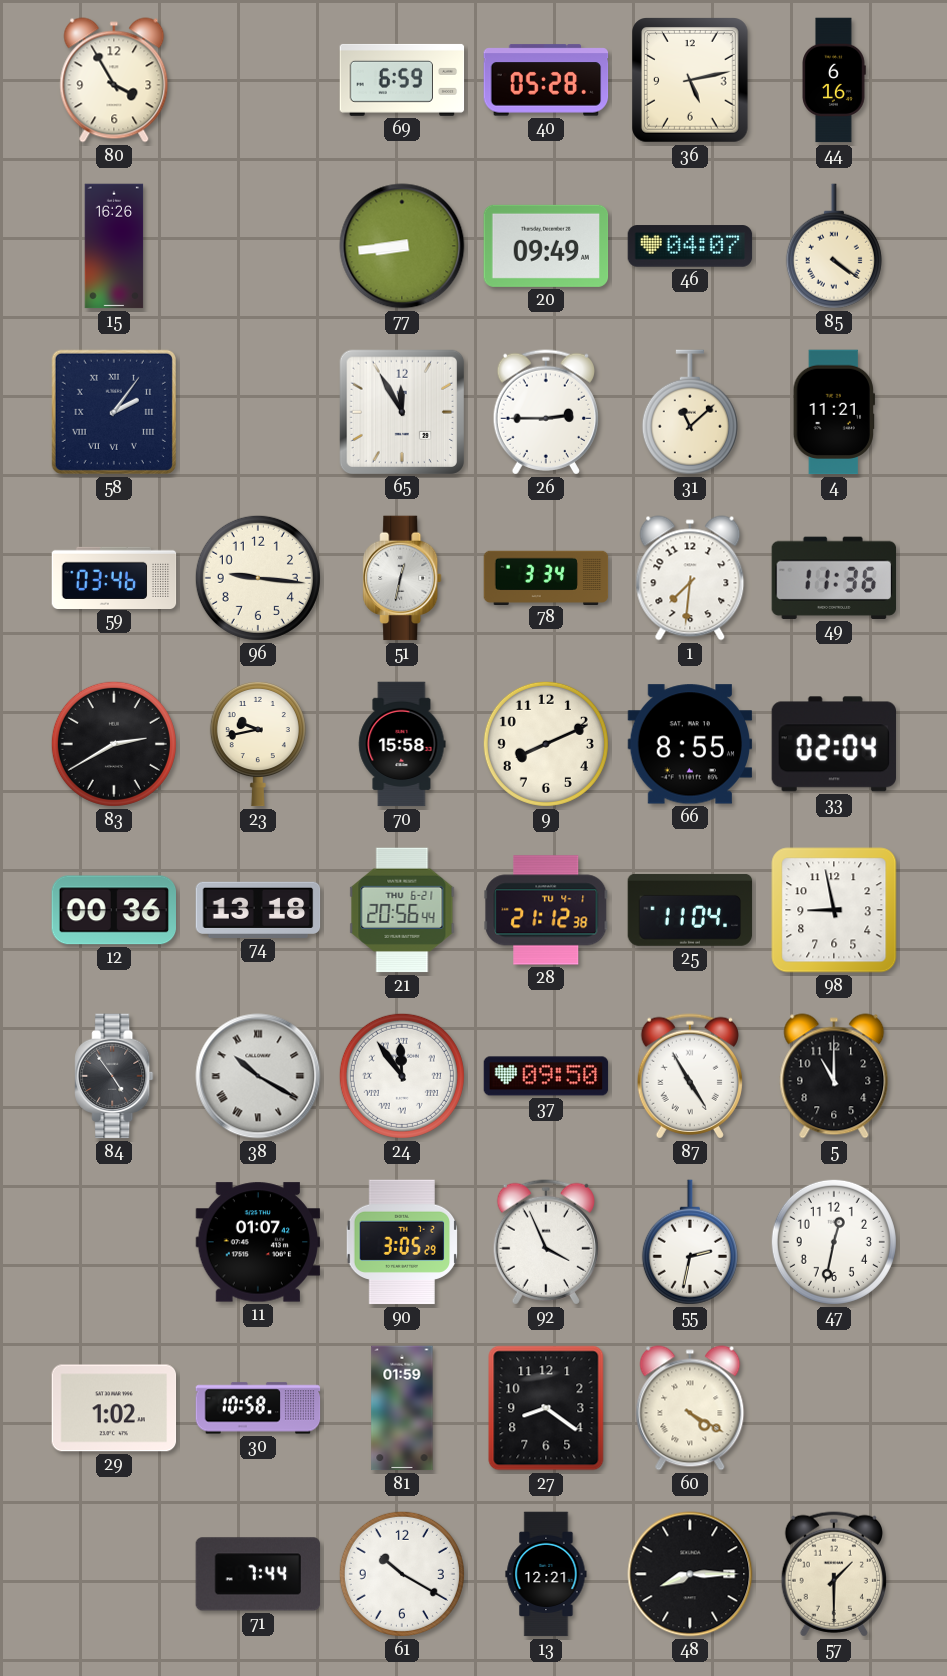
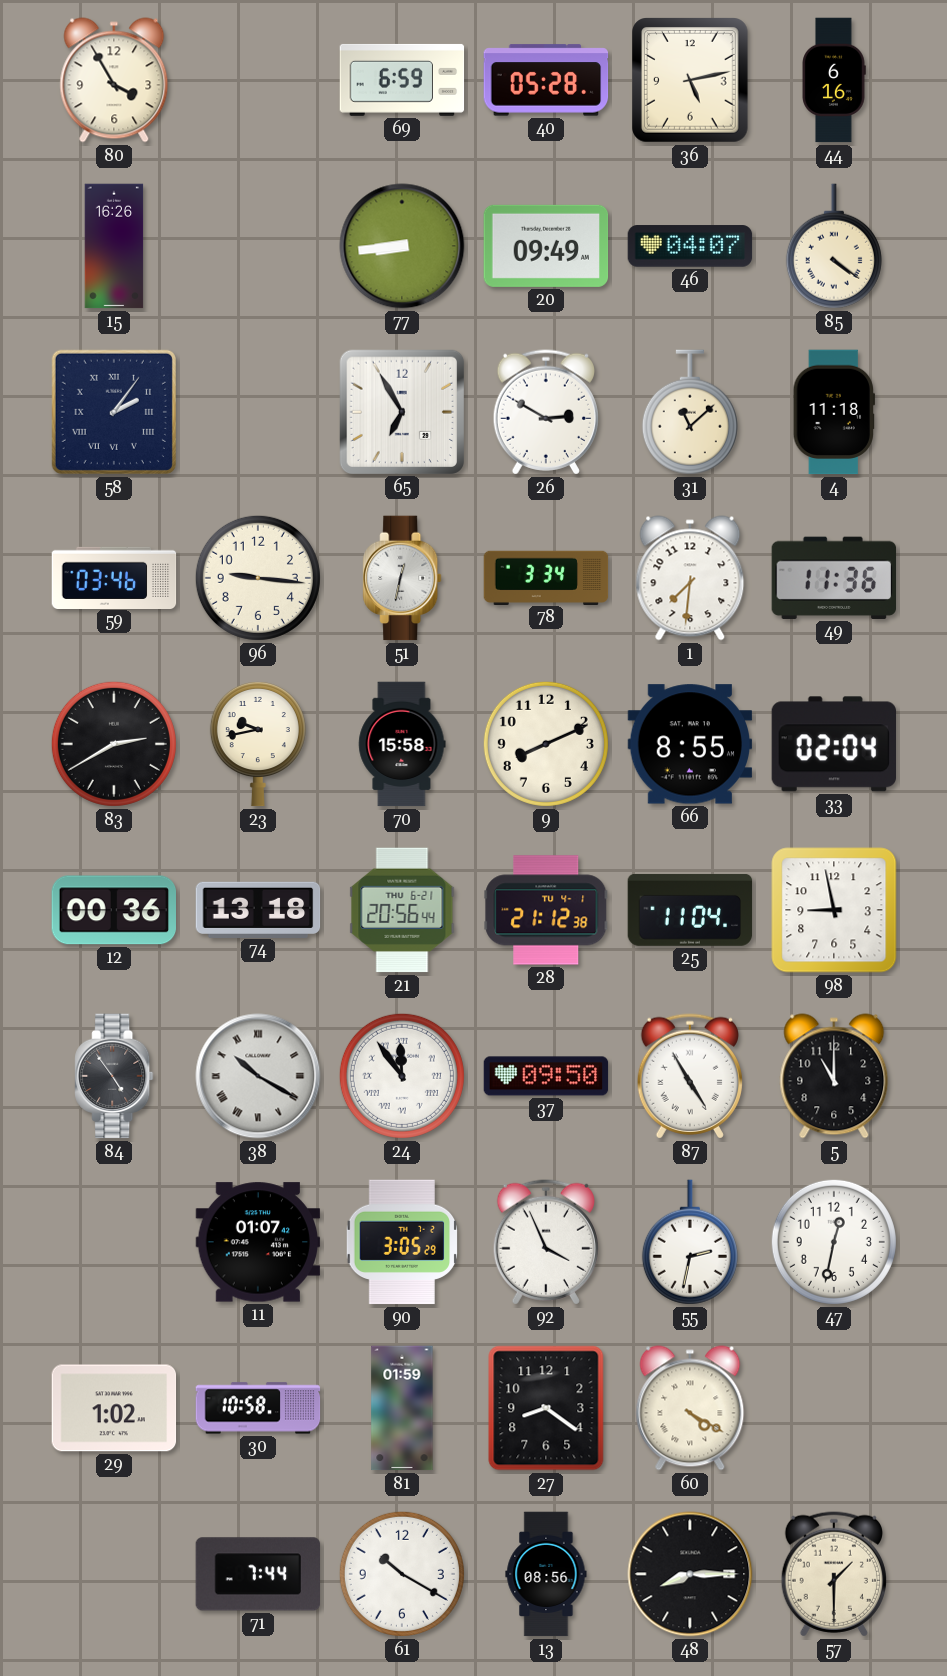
65: 11:55 -> 6:55 (401, 411)
26: 2:45 -> 2:50 (546, 412)
4: 11:21 -> 11:18 (834, 412)
13: 12:21 -> 08:56 (546, 1574)
